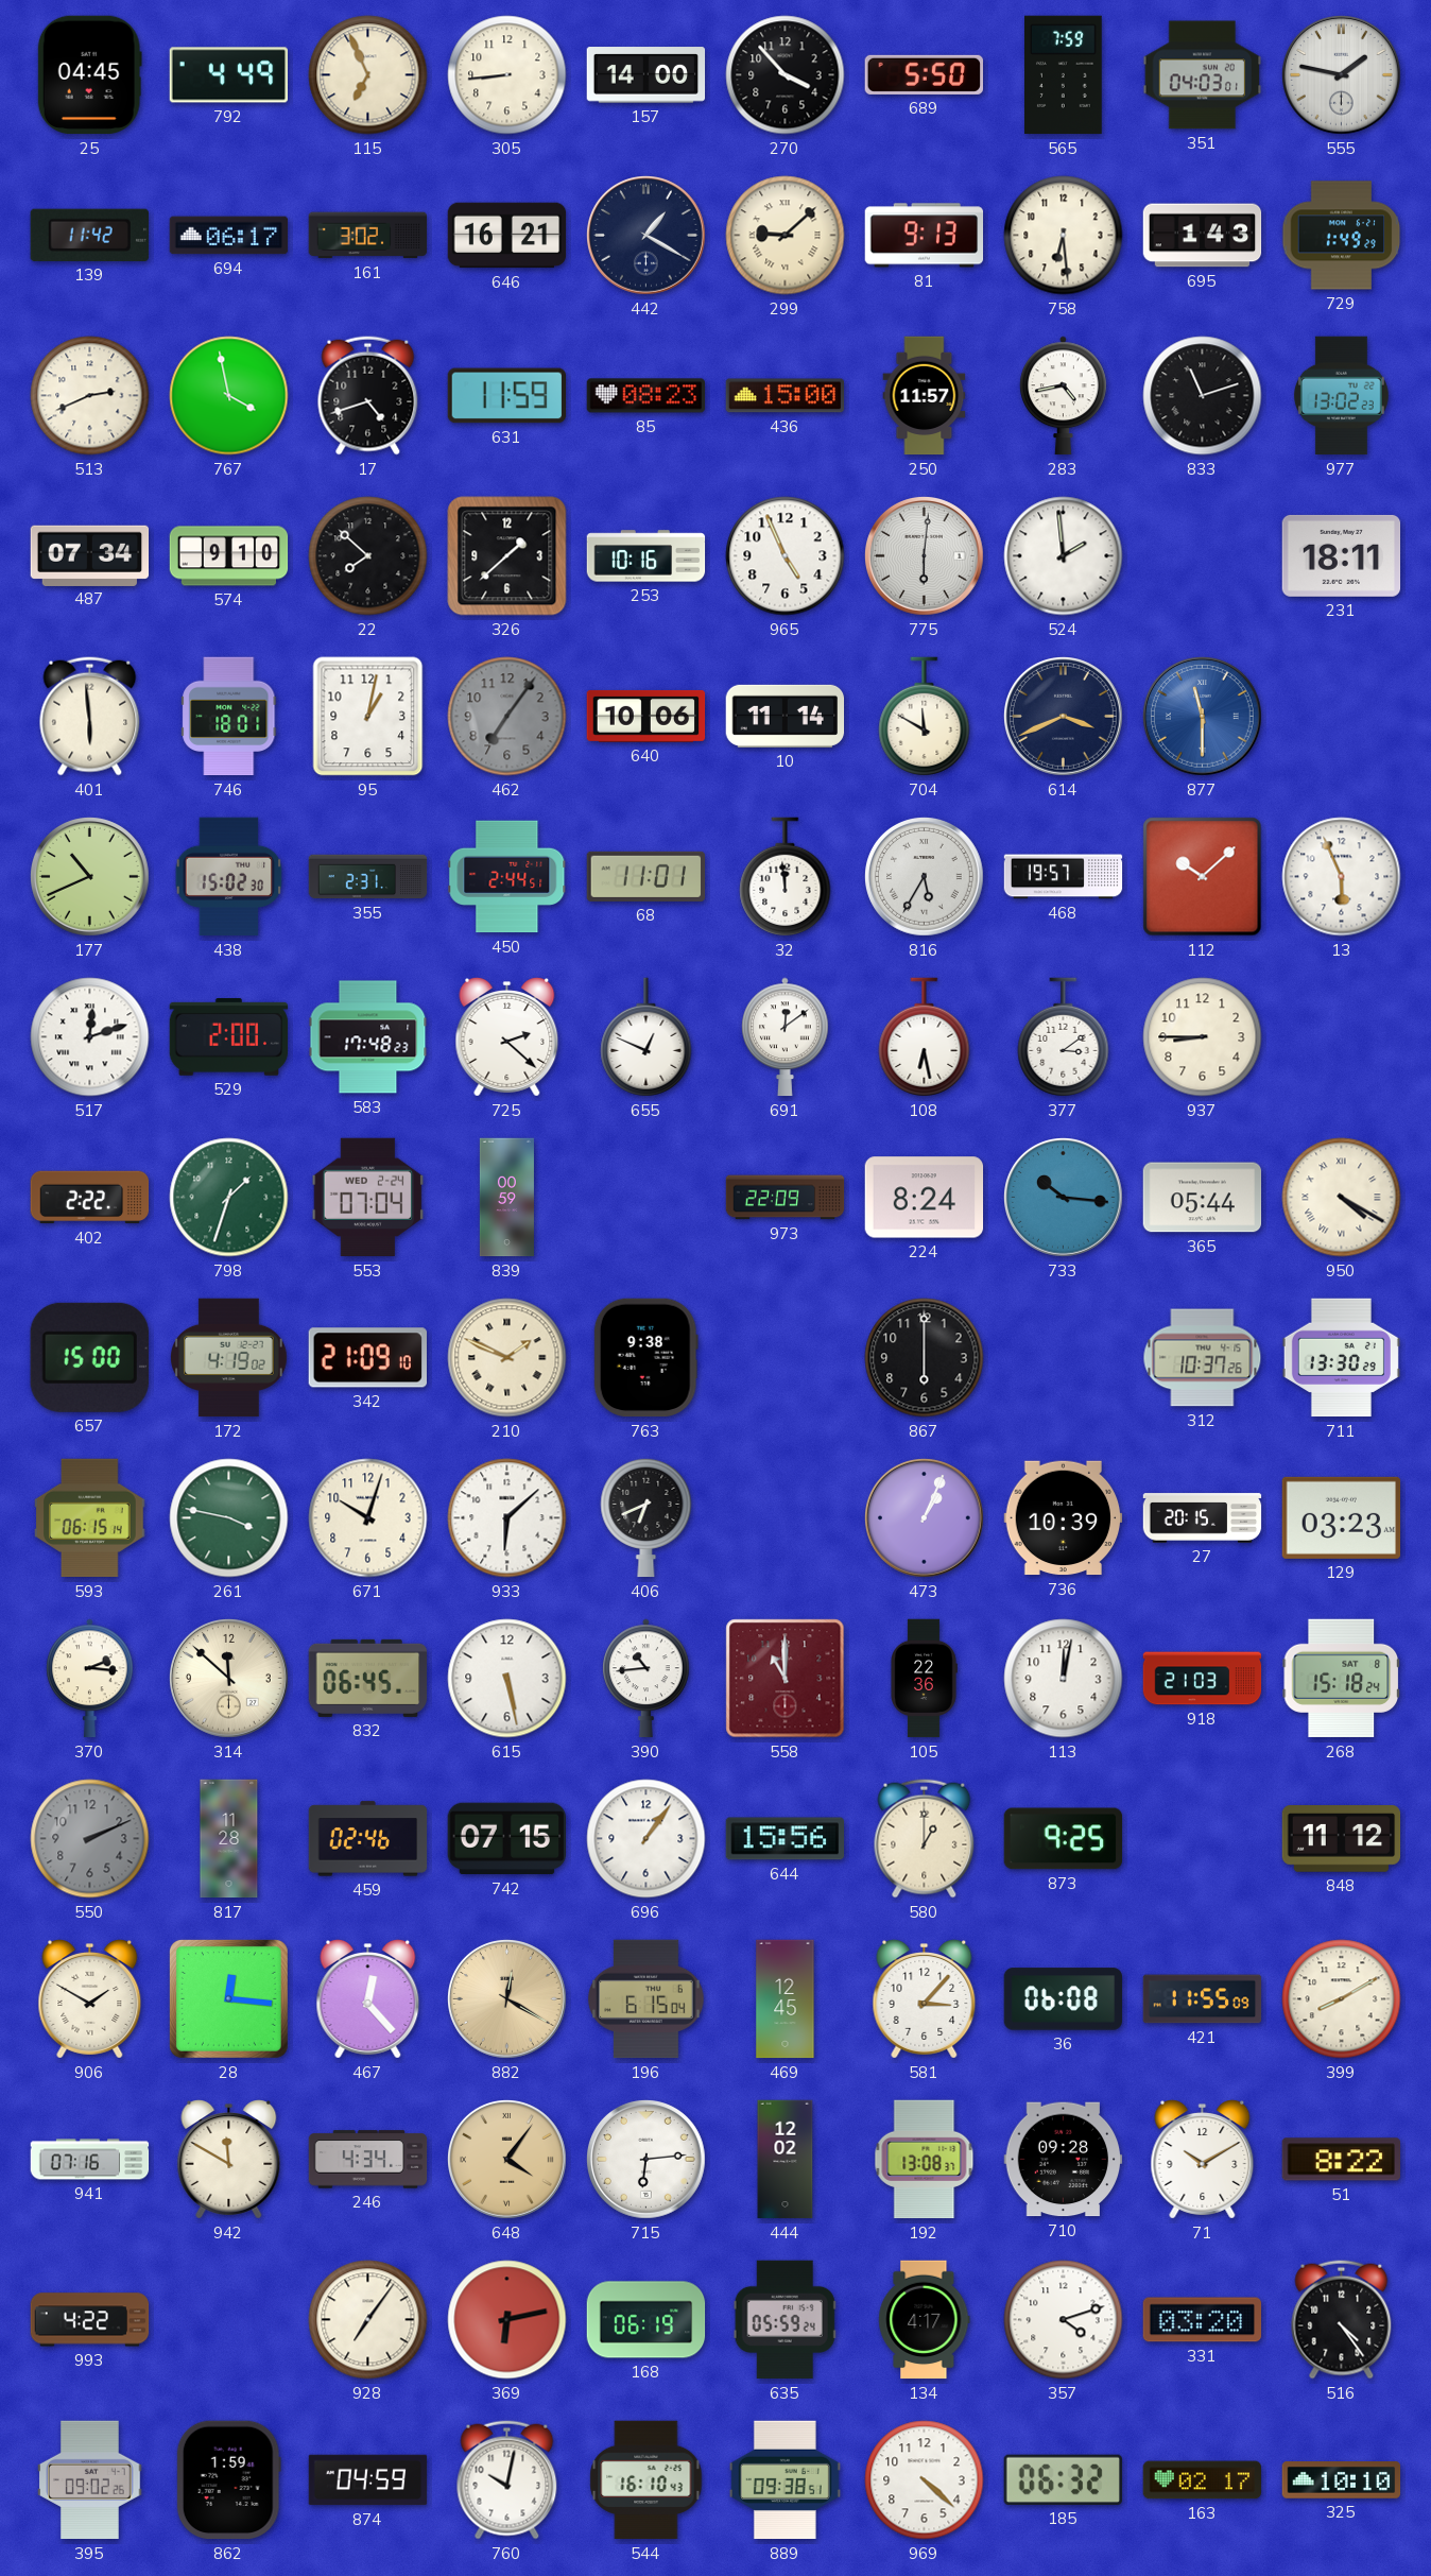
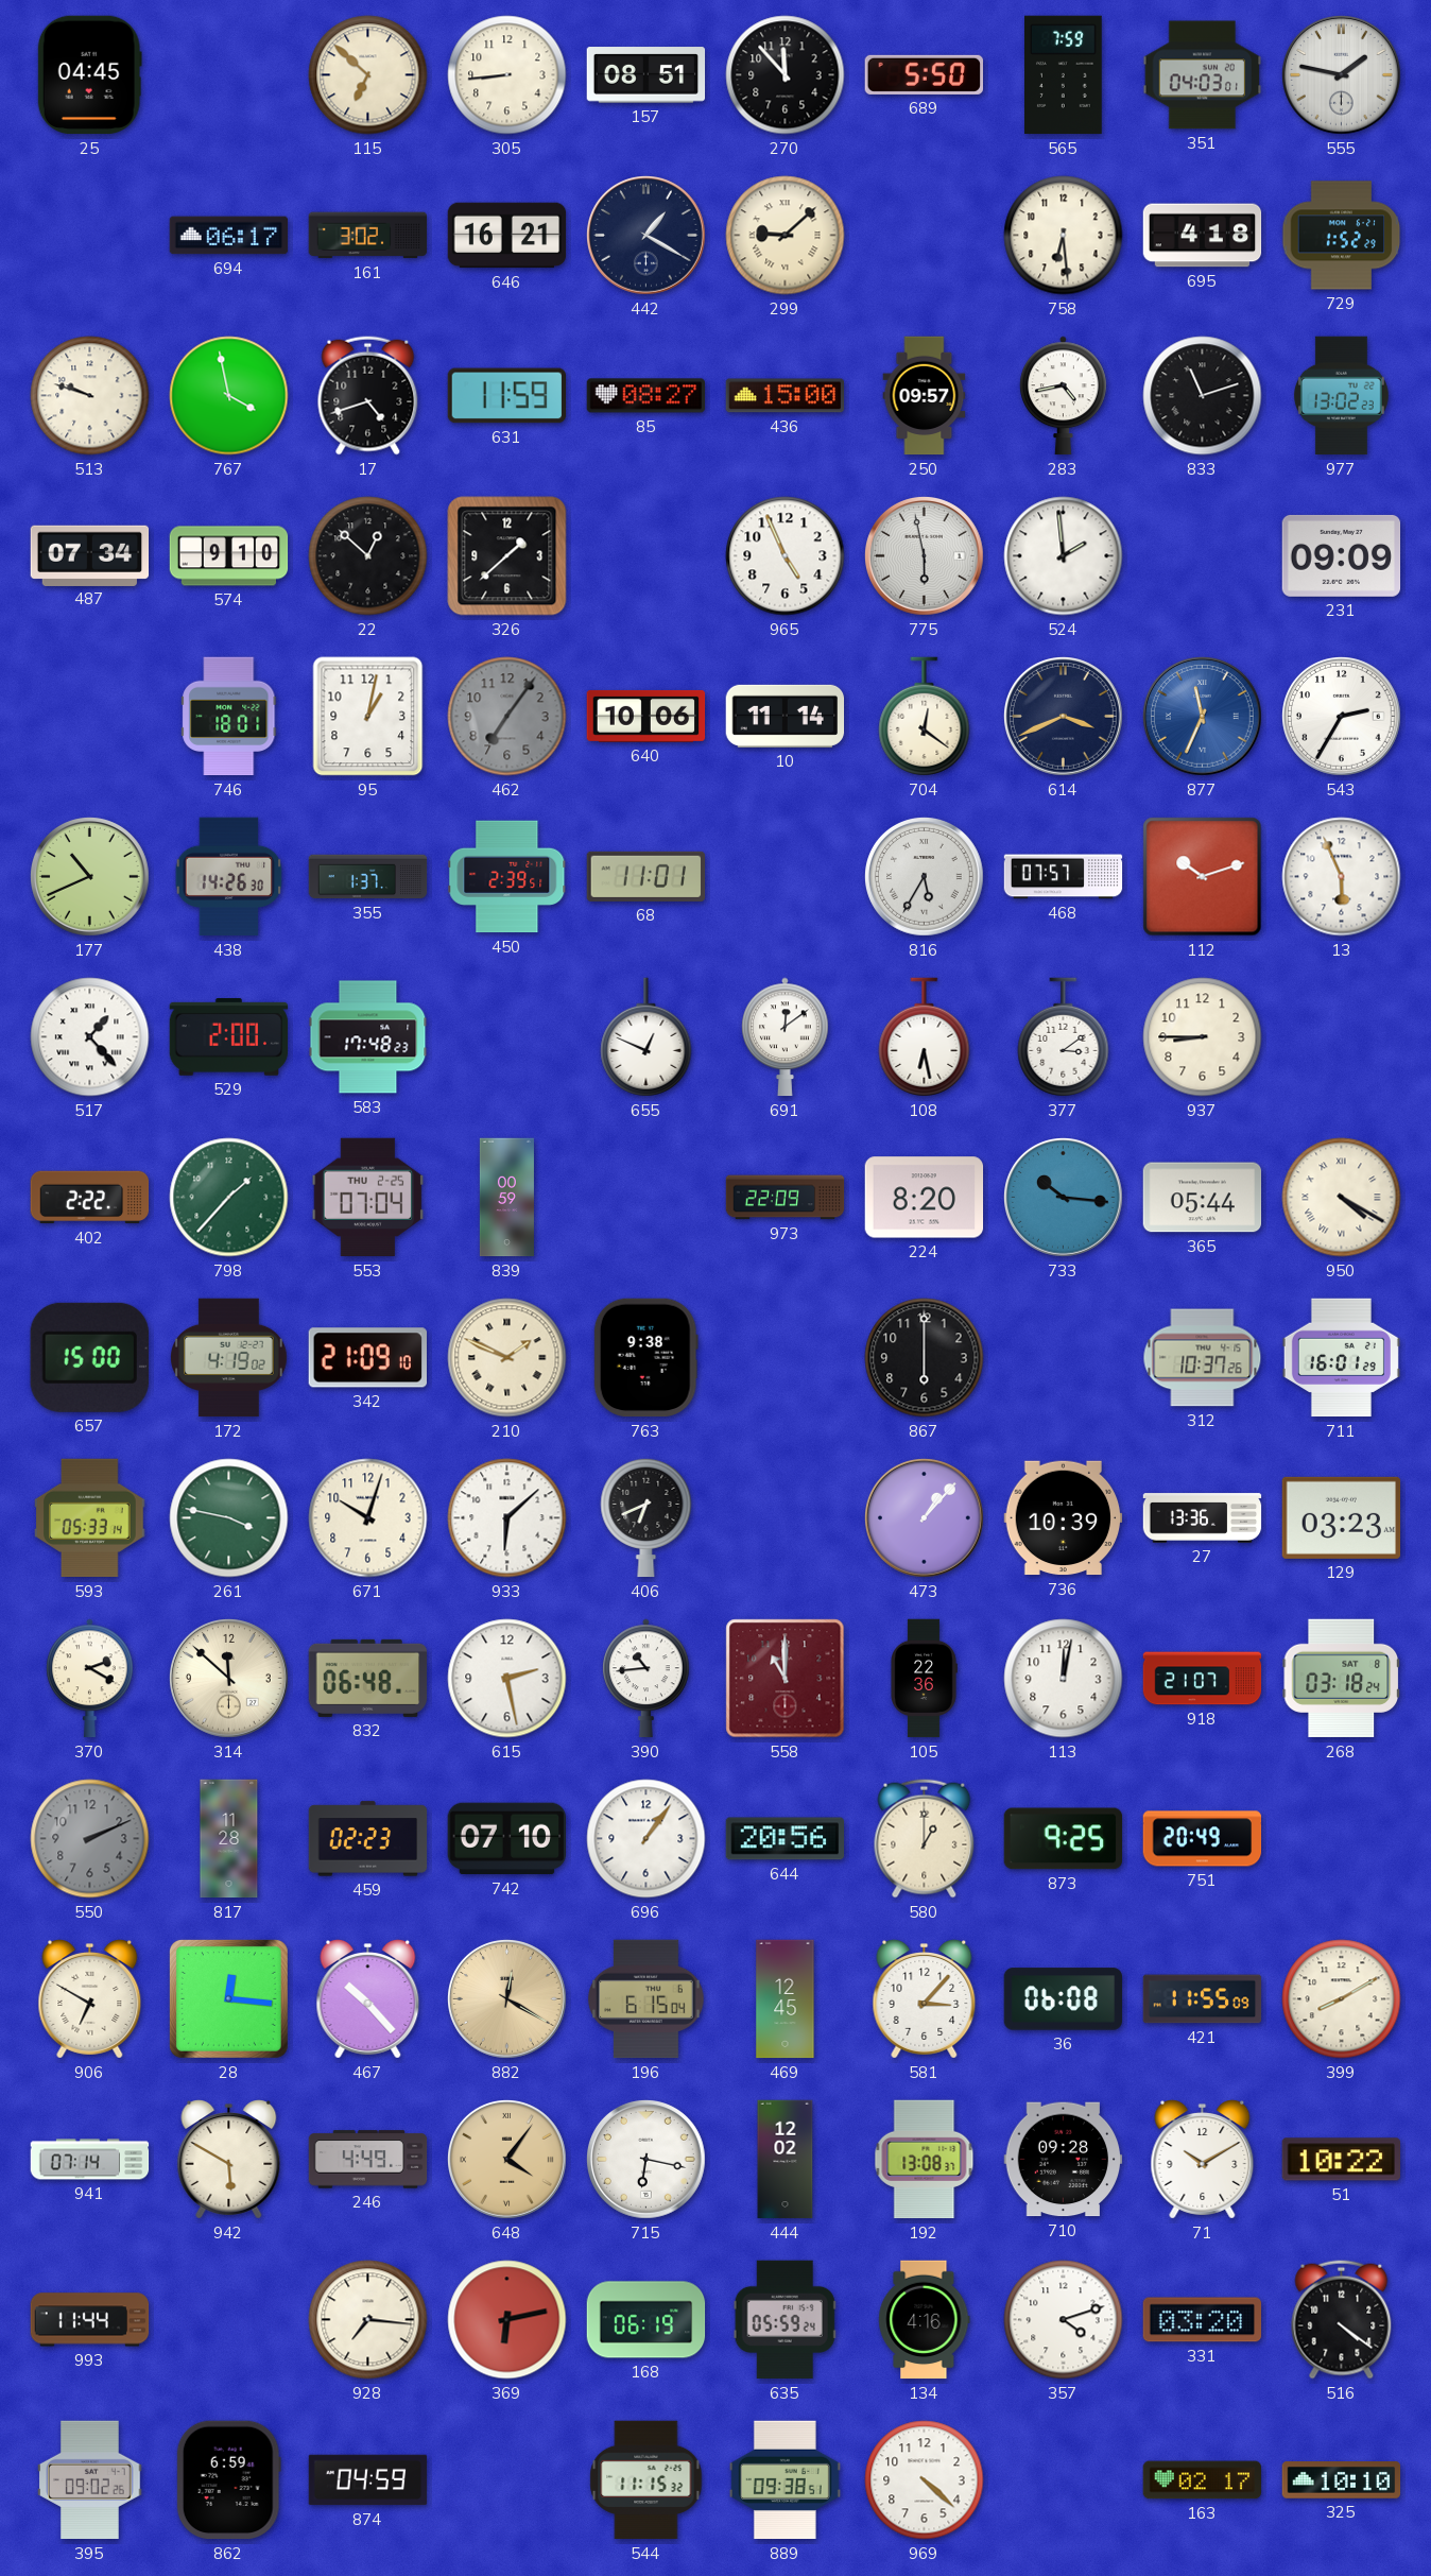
792: 4:49 -> none (229, 75)
115: 6:56 -> 6:52 (368, 75)
157: 14:00 -> 08:51 (646, 75)
270: 3:53 -> 11:53 (786, 75)
139: 11:42 -> none (89, 235)
81: 9:13 -> none (925, 236)
695: 1:43 -> 4:18 (1203, 236)
729: 1:49 -> 1:52 (1342, 236)
513: 2:41 -> 9:48 (90, 396)
85: 08:23 -> 08:27 (646, 396)
250: 11:57 -> 09:57 (925, 396)
22: 7:52 -> 12:52 (368, 556)
253: 10:16 -> none (646, 556)
775: 6:01 -> 5:58 (925, 556)
231: 18:11 -> 09:09 (1342, 555)
401: 5:59 -> none (90, 717)
704: 11:50 -> 12:21 (925, 717)
877: 11:30 -> 11:34 (1203, 717)
543: none -> 2:35 (1342, 717)
438: 15:02 -> 14:26 (229, 877)
355: 2:31 -> 1:37 (368, 877)
450: 2:44 -> 2:39 (507, 877)
32: 11:59 -> none (786, 877)
468: 19:57 -> 07:57 (1064, 877)
112: 10:08 -> 10:12 (1203, 877)
517: 12:12 -> 1:23 (90, 1037)
725: 2:22 -> none (507, 1037)
798: 1:33 -> 1:37 (229, 1198)
553 date: WED 2-24 -> THU 2-25 (368, 1198)
224: 8:24 -> 8:20 (925, 1198)
711: 13:30 -> 16:01 (1341, 1358)
593: 06:15 -> 05:33 (90, 1518)
473: 1:04 -> 1:07 (925, 1518)
27: 20:15 -> 13:36 (1203, 1518)
370: 2:16 -> 2:20 (90, 1679)
832: 06:45 -> 06:48 (368, 1678)
615: 5:28 -> 2:28 (507, 1679)
918: 21:03 -> 21:07 (1203, 1679)
268: 15:18 -> 03:18 (1341, 1679)
459: 02:46 -> 02:23 (368, 1839)
742: 07:15 -> 07:10 (506, 1839)
644: 15:56 -> 20:56 (786, 1839)
751: none -> 20:49 (1203, 1839)
848: 11:12 -> none (1342, 1839)
906: 1:50 -> 6:50 (90, 1999)
467: 12:23 -> 10:23 (368, 1999)
941: 07:16 -> 07:14 (90, 2160)
942: 11:50 -> 5:50 (229, 2160)
246: 4:34 -> 4:49 (368, 2160)
715: 6:14 -> 6:17 (646, 2160)
51: 8:22 -> 10:22 (1341, 2160)
993: 4:22 -> 11:44 (90, 2320)
928: 7:06 -> 7:16 (368, 2320)
134: 4:17 -> 4:16 (925, 2320)
516: 4:24 -> 4:21 (1342, 2320)
862: 1:59 -> 6:59 (228, 2480)
760: 10:02 -> none (507, 2480)
544: 16:10 -> 11:15 (646, 2480)
185: 06:32 -> none (1063, 2479)
